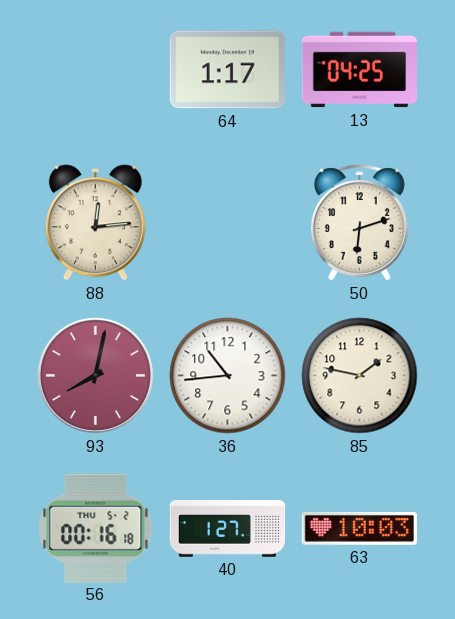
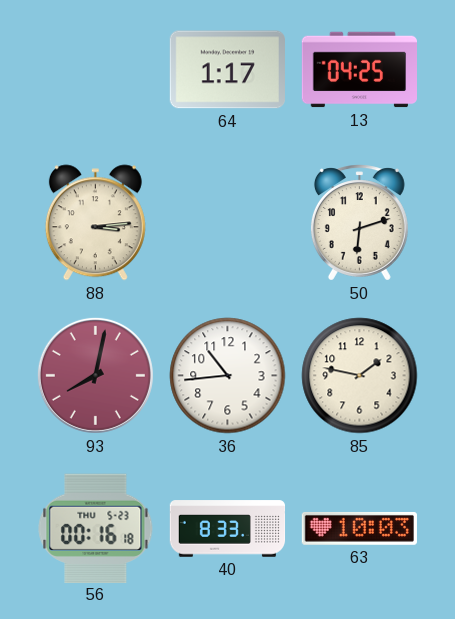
88: 12:14 -> 3:14 (95, 223)
56 date: THU 5-2 -> THU 5-23 (96, 528)
40: 1:27 -> 8:33 (228, 529)
